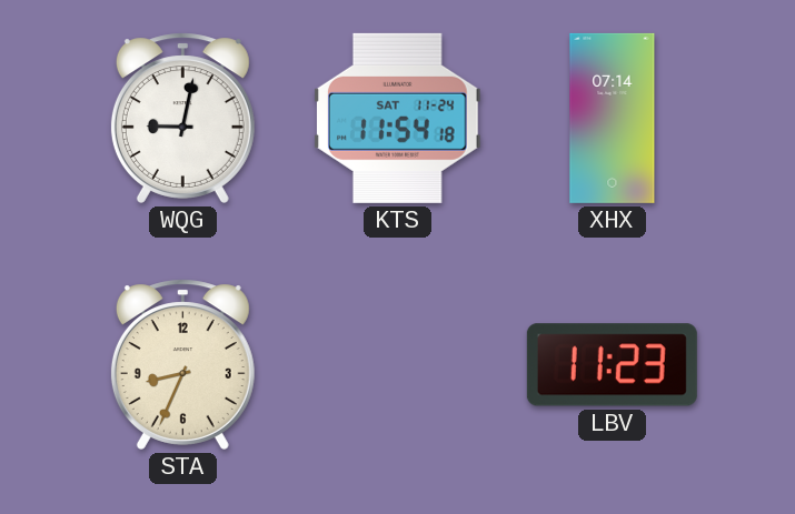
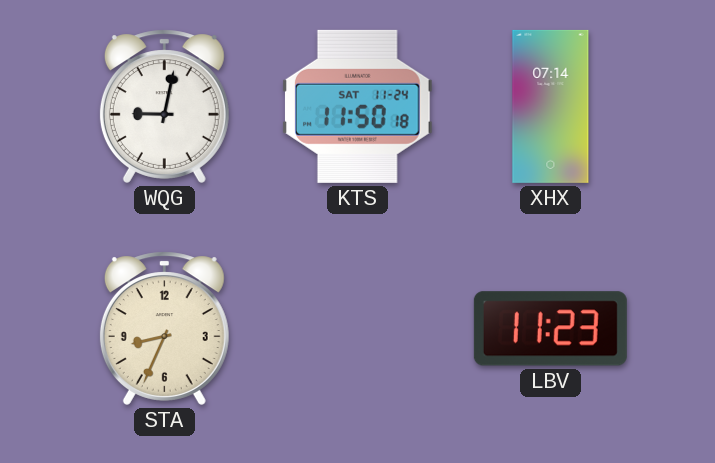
KTS: 11:54 -> 11:50 (357, 106)
